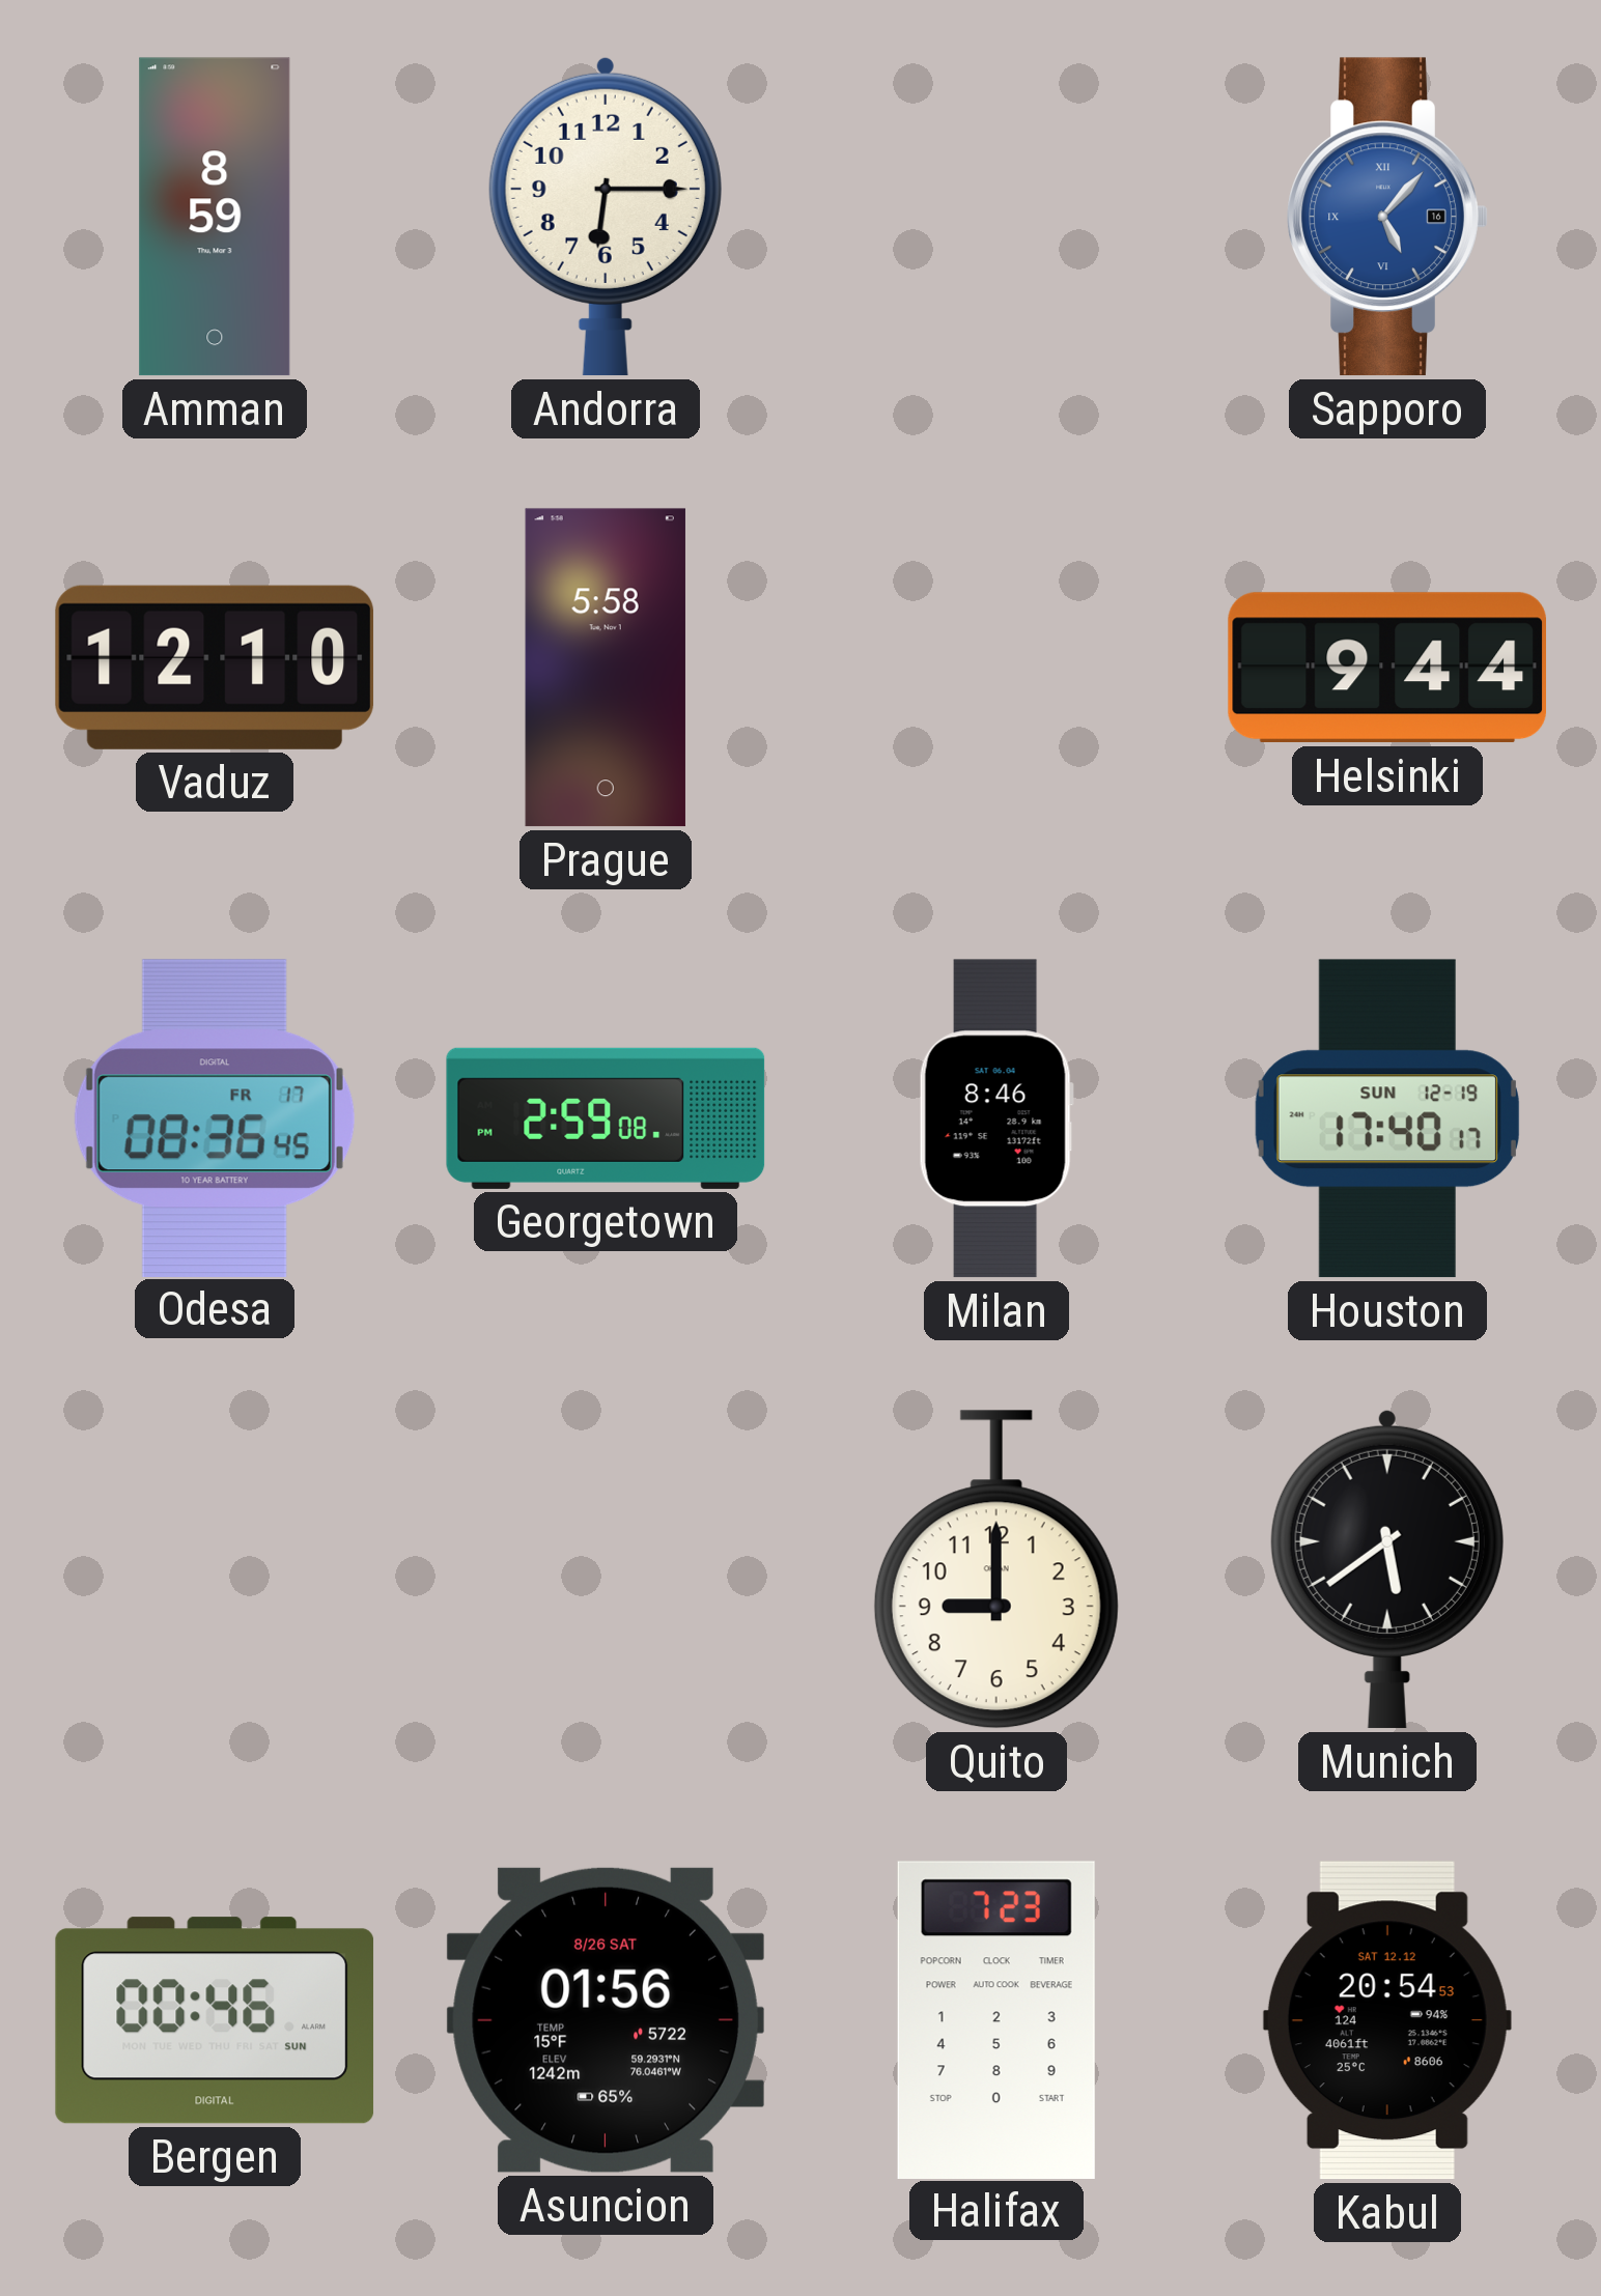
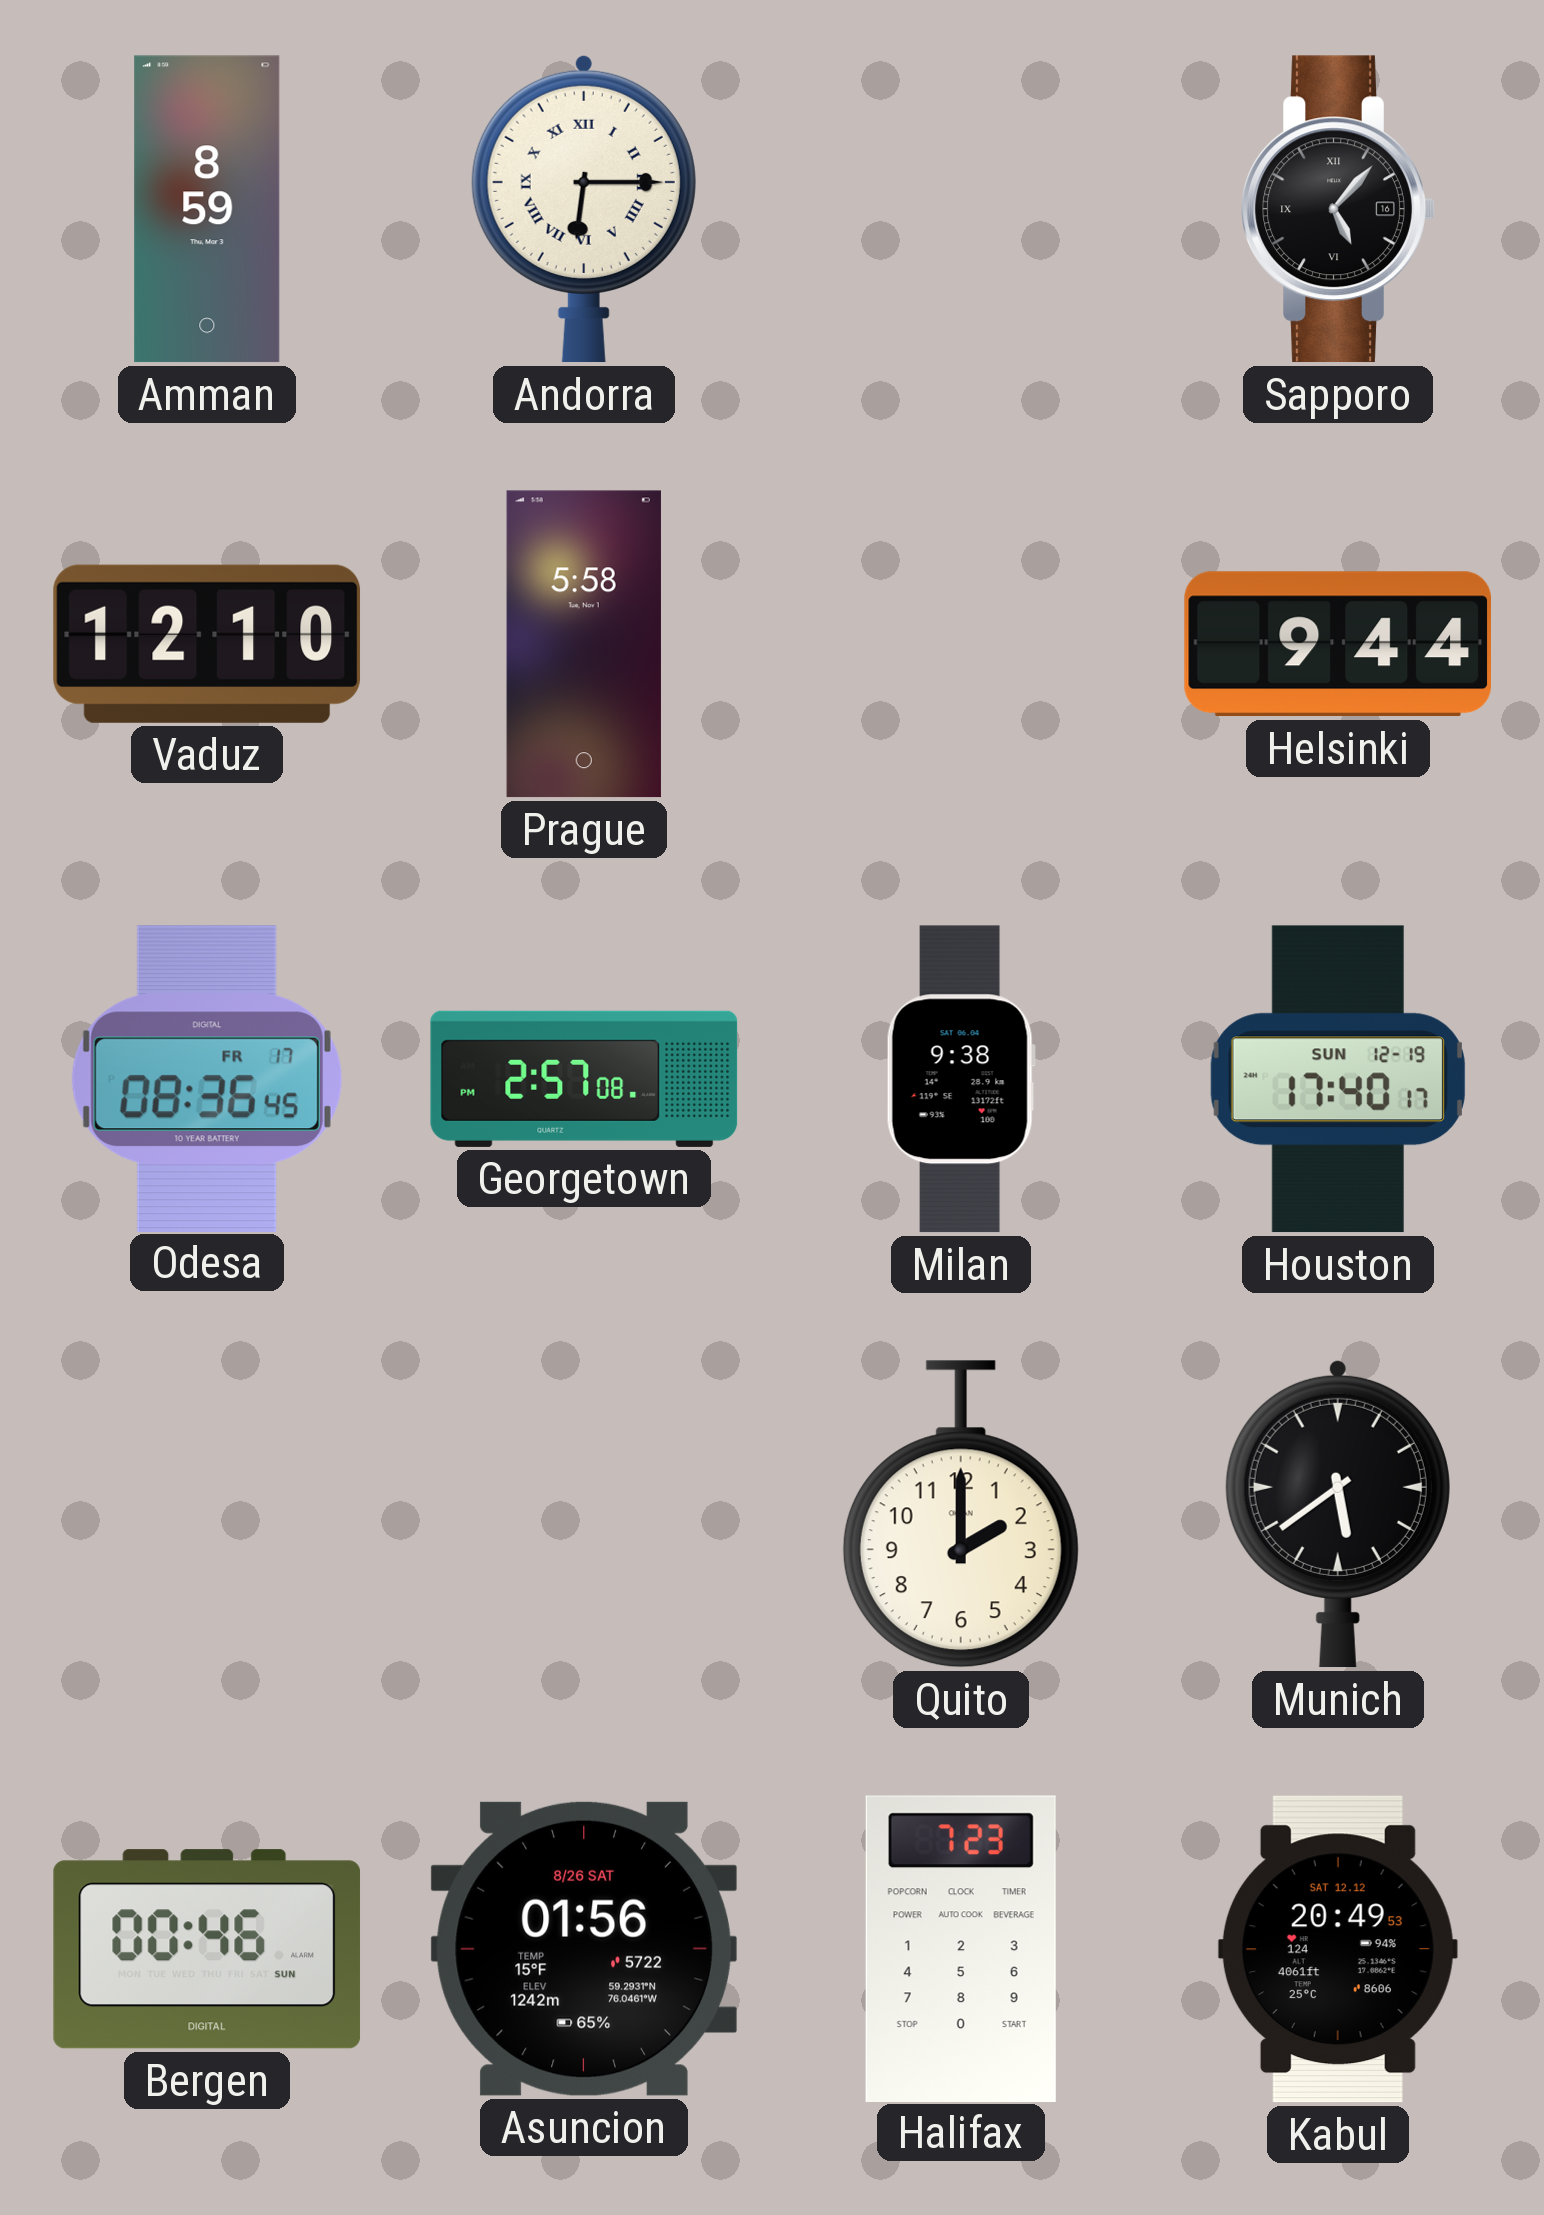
Andorra numerals: Arabic -> Roman (584, 209)
Sapporo dial: blue -> black (1338, 209)
Georgetown: 2:59 -> 2:57 (584, 1079)
Milan: 8:46 -> 9:38 (961, 1079)
Quito: 9:00 -> 2:00 (961, 1514)
Kabul: 20:54 -> 20:49 (1338, 1949)
